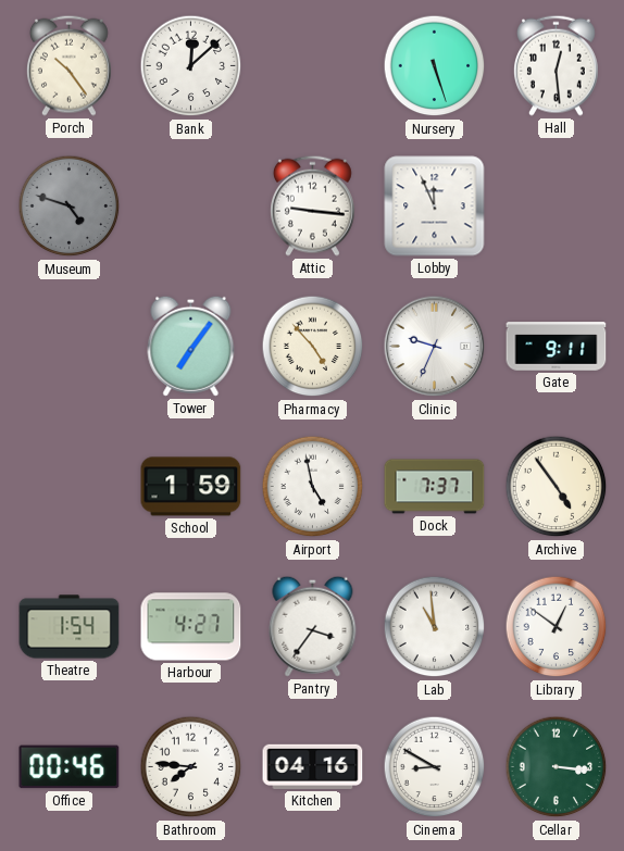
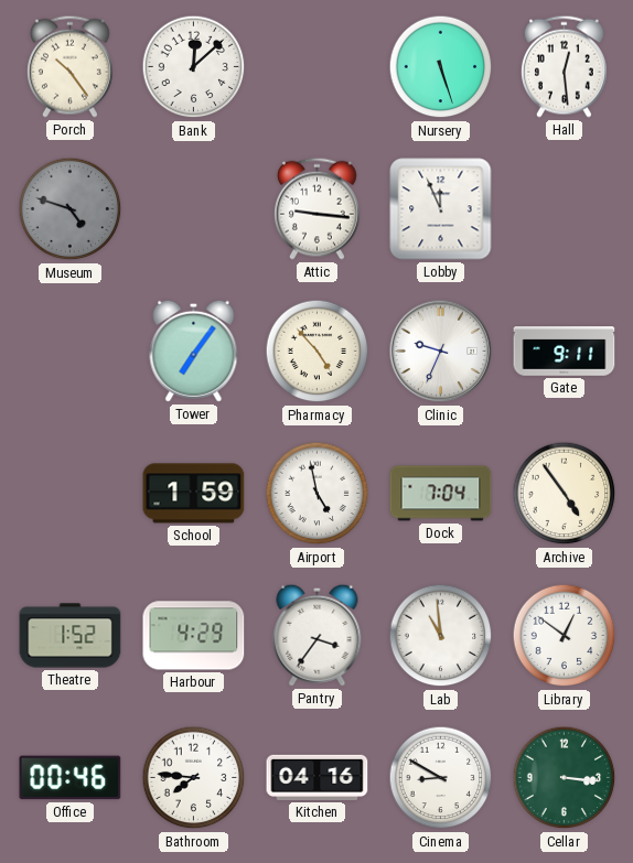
Dock: 7:37 -> 7:04 (441, 494)
Theatre: 1:54 -> 1:52 (71, 636)
Harbour: 4:27 -> 4:29 (194, 636)
